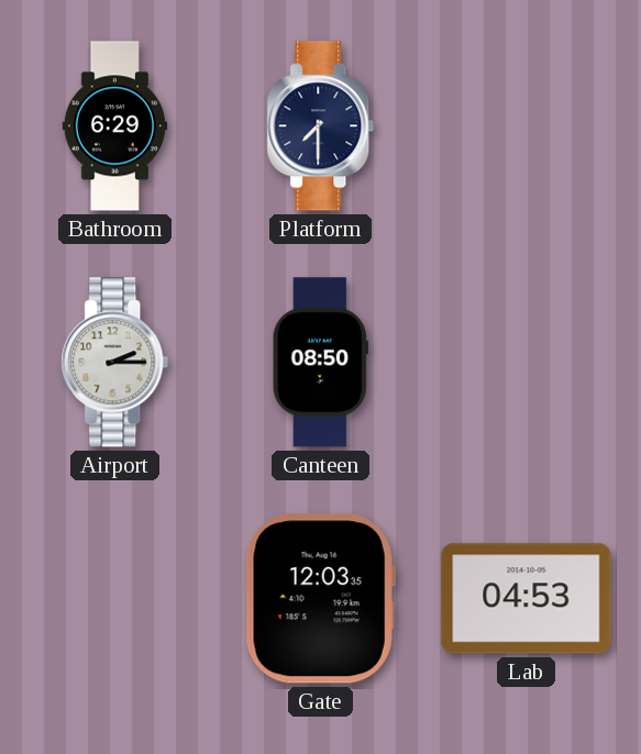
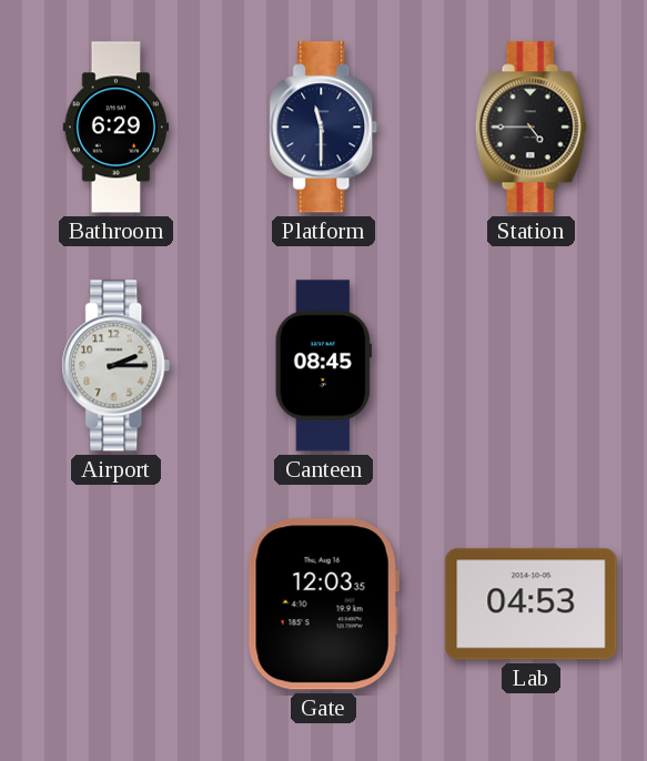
Platform: 7:30 -> 11:30 (324, 128)
Station: none -> 4:45 (530, 128)
Canteen: 08:50 -> 08:45 (323, 366)
